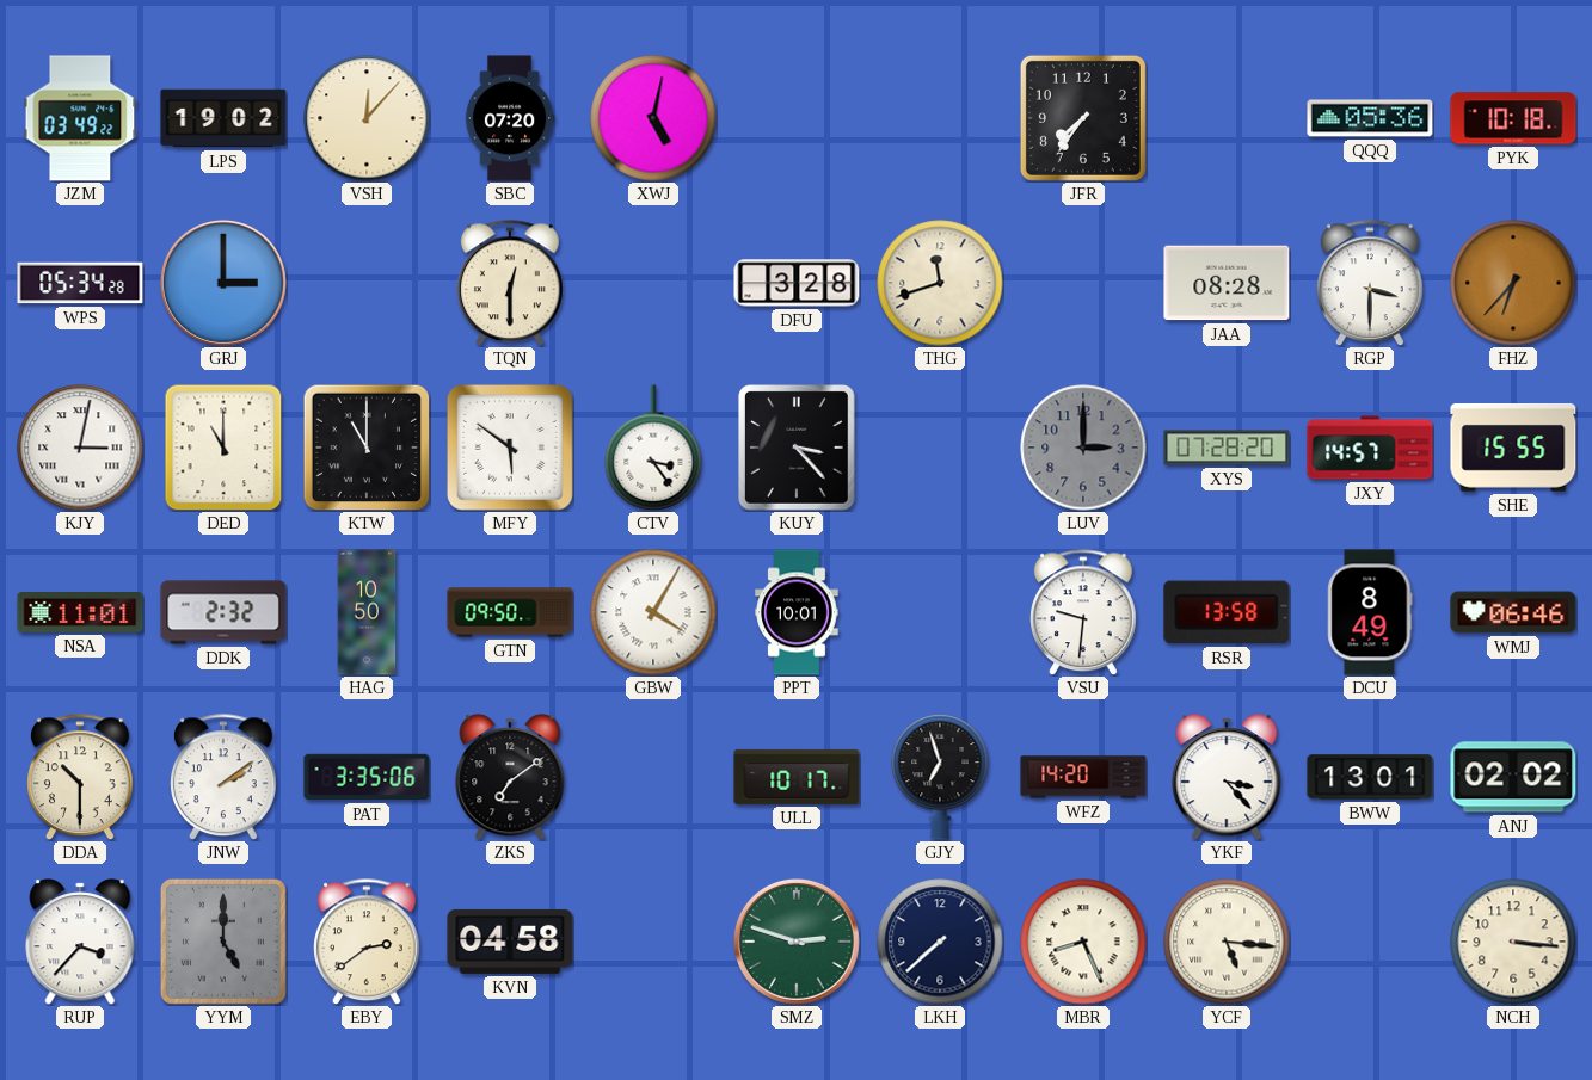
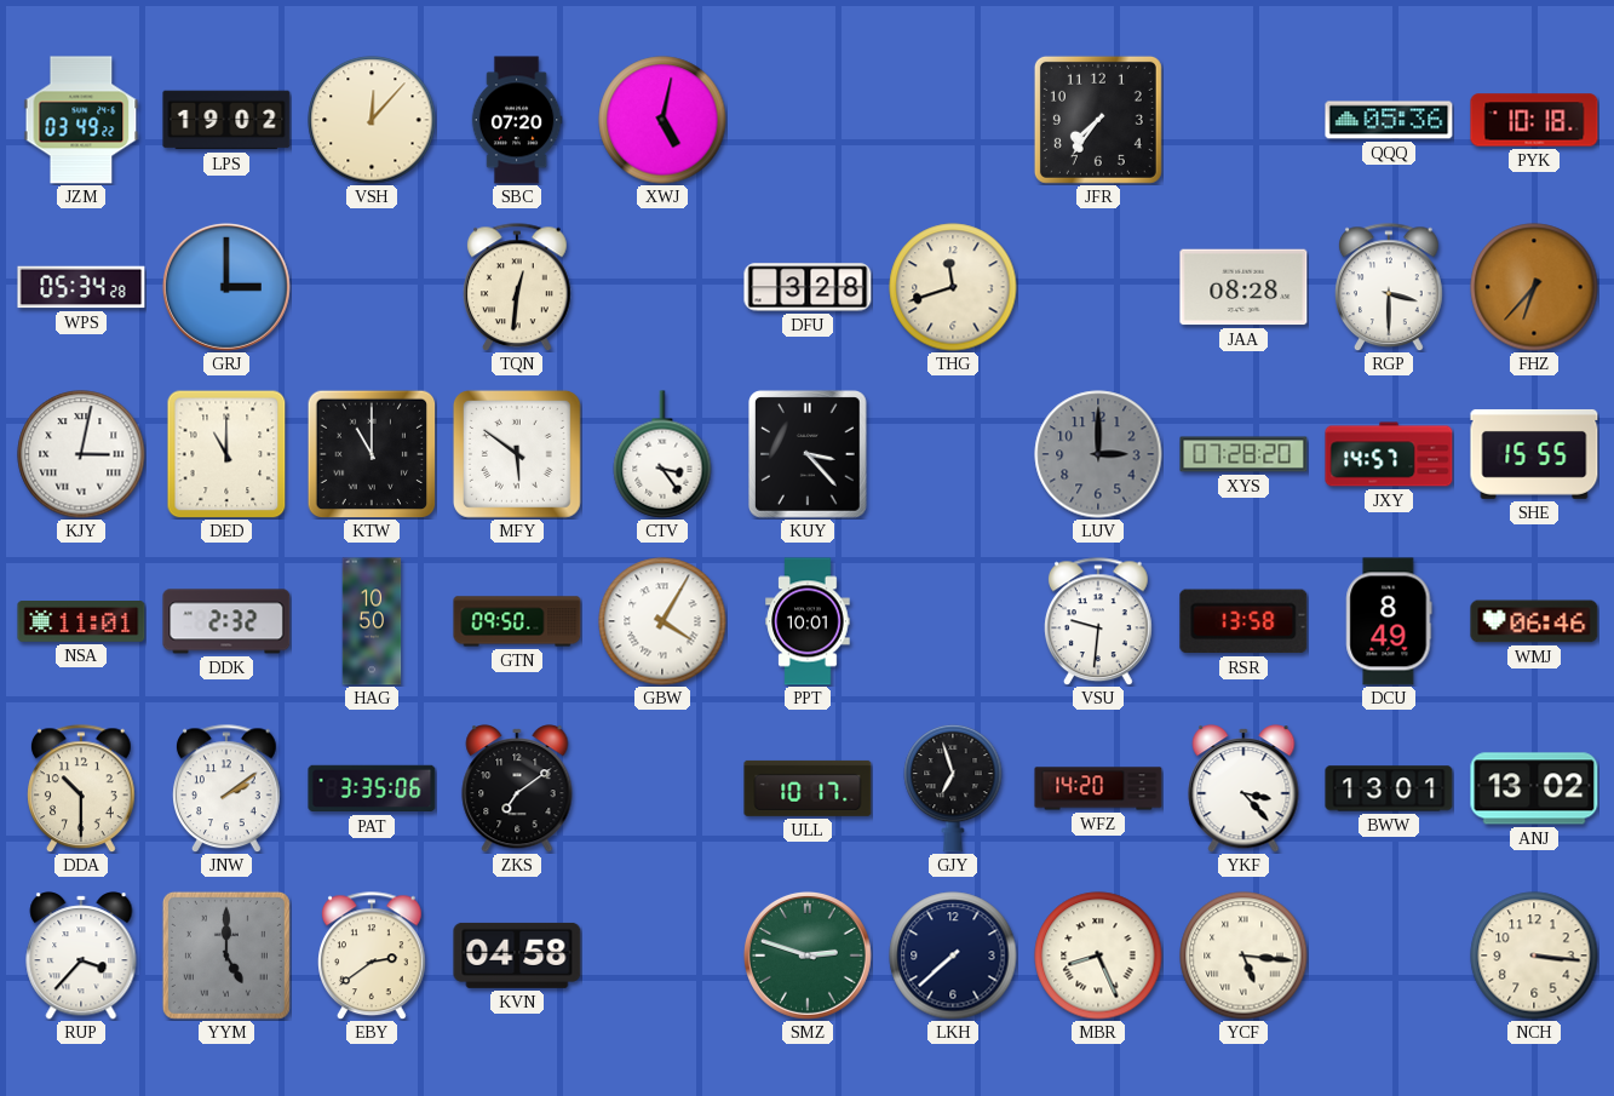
TQN: 12:30 -> 12:31 (518, 287)
ANJ: 02:02 -> 13:02 (1534, 788)
